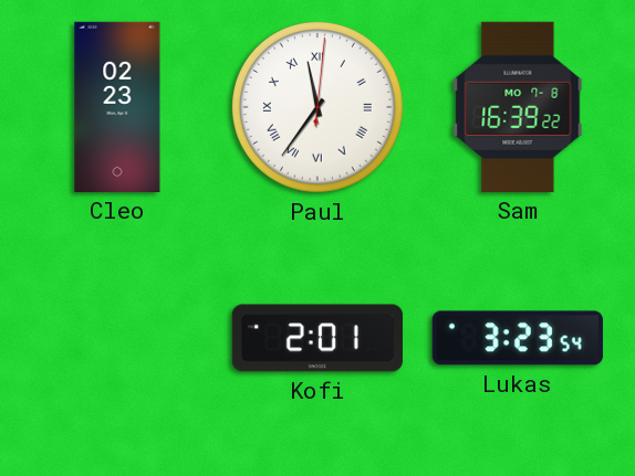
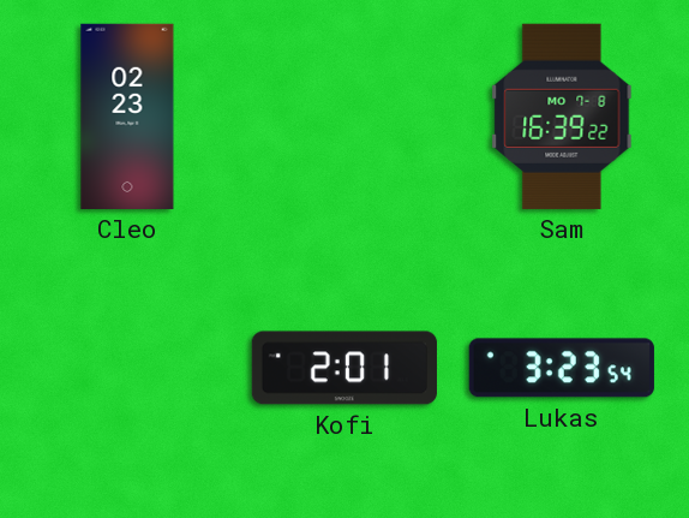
Paul: 11:36 -> none (317, 107)
